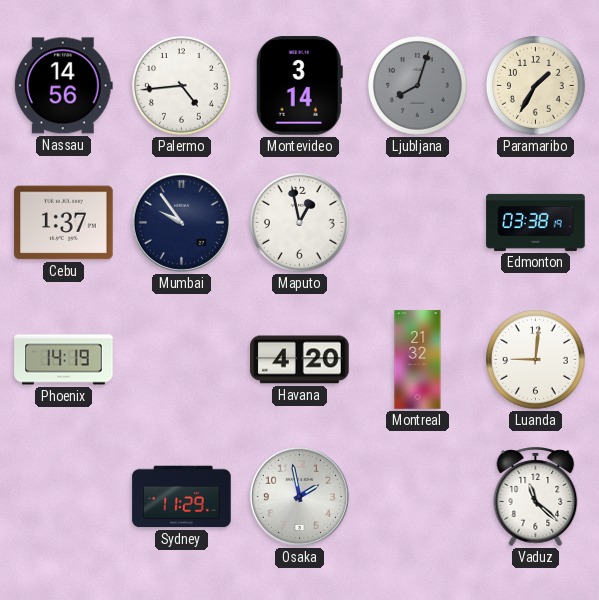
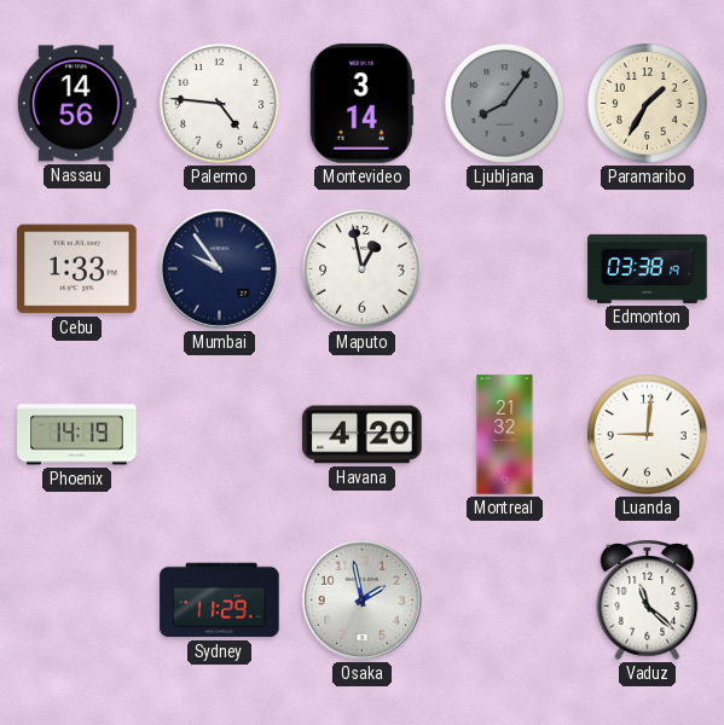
Palermo: 4:44 -> 4:46 (220, 104)
Ljubljana: 8:03 -> 8:06 (505, 104)
Cebu: 1:37 -> 1:33 (77, 269)
